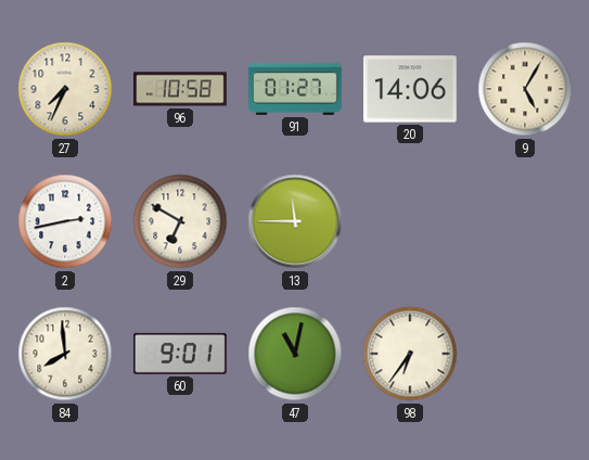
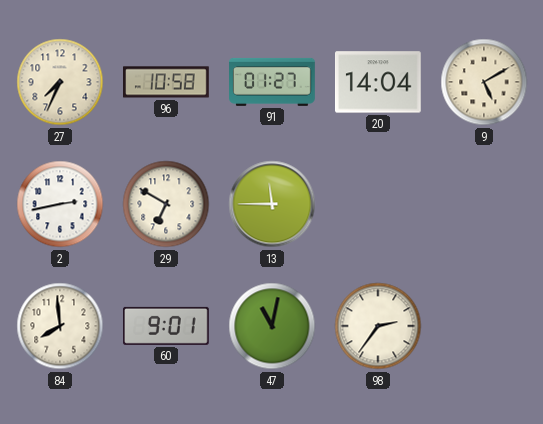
20: 14:06 -> 14:04 (379, 82)
9: 5:05 -> 5:10 (484, 82)
98: 6:36 -> 2:36 (378, 326)
